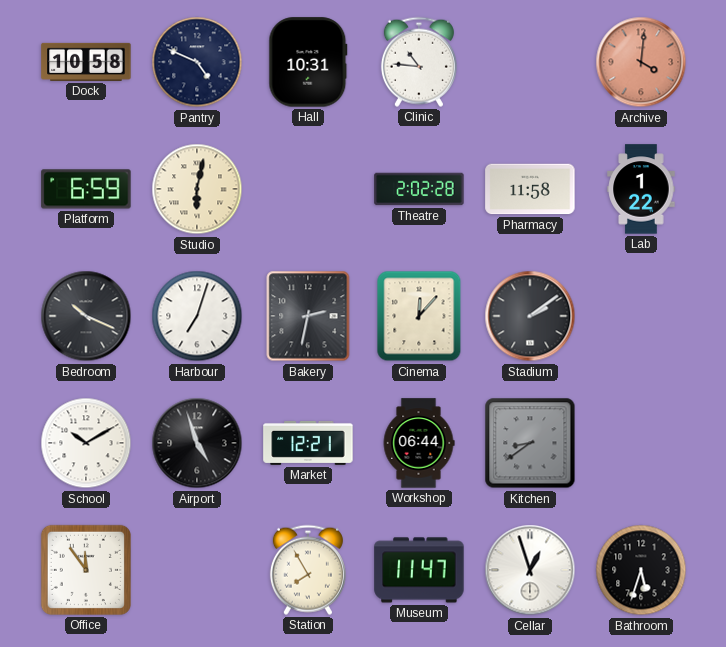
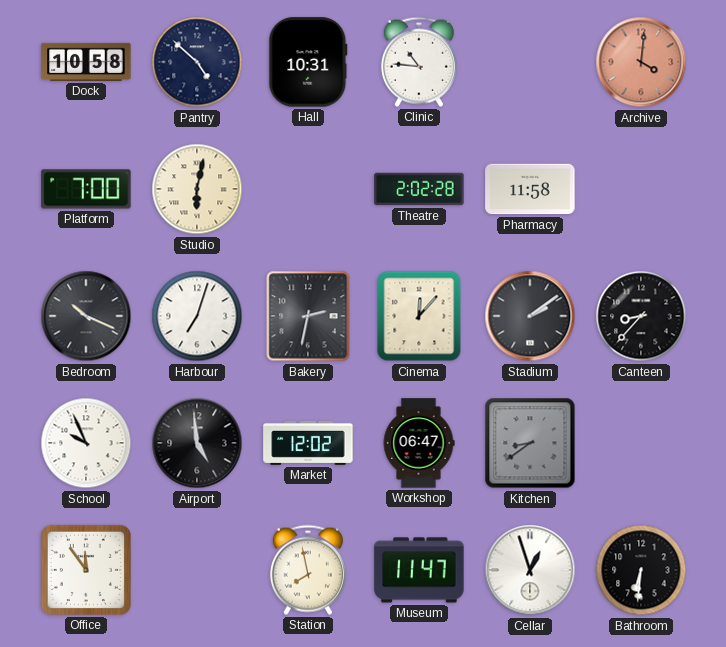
Pantry: 4:49 -> 4:52 (197, 62)
Platform: 6:59 -> 7:00 (86, 189)
Lab: 1:22 -> none (641, 189)
Canteen: none -> 8:37 (641, 316)
School: 10:10 -> 9:56 (86, 443)
Airport: 4:57 -> 4:59 (197, 443)
Market: 12:21 -> 12:02 (308, 443)
Workshop: 06:44 -> 06:47 (419, 443)
Station: 7:55 -> 7:58 (308, 570)
Bathroom: 5:33 -> 6:31 (641, 570)
